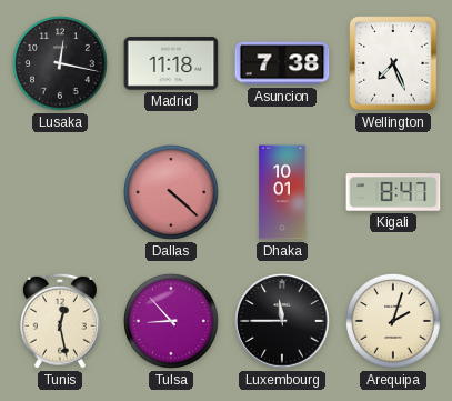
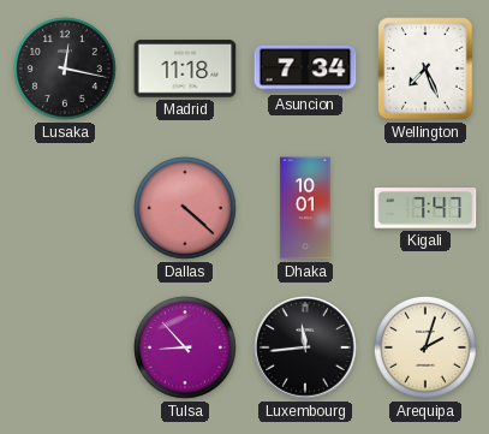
Asuncion: 7:38 -> 7:34 (305, 69)
Kigali: 8:47 -> 7:47 (425, 208)
Tunis: 12:28 -> none (60, 321)
Luxembourg: 11:45 -> 11:44 (305, 347)
